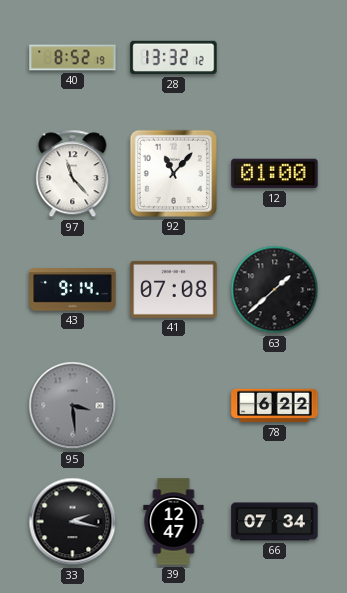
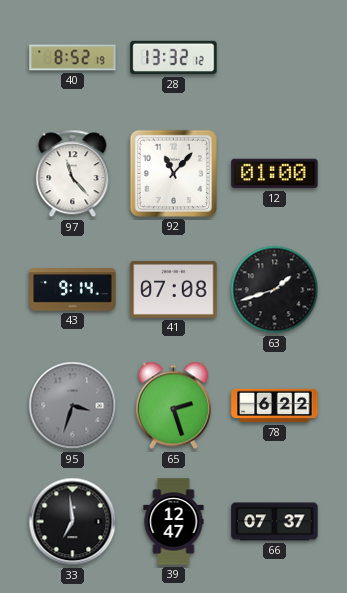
63: 1:38 -> 1:42 (275, 290)
95: 3:29 -> 3:33 (73, 406)
65: none -> 2:27 (173, 406)
33: 2:17 -> 6:59 (73, 522)
66: 07:34 -> 07:37 (275, 522)
